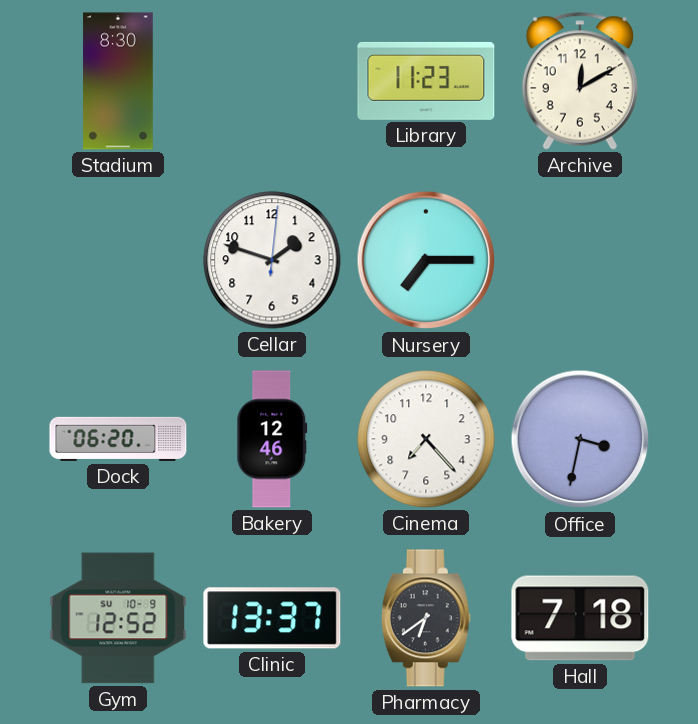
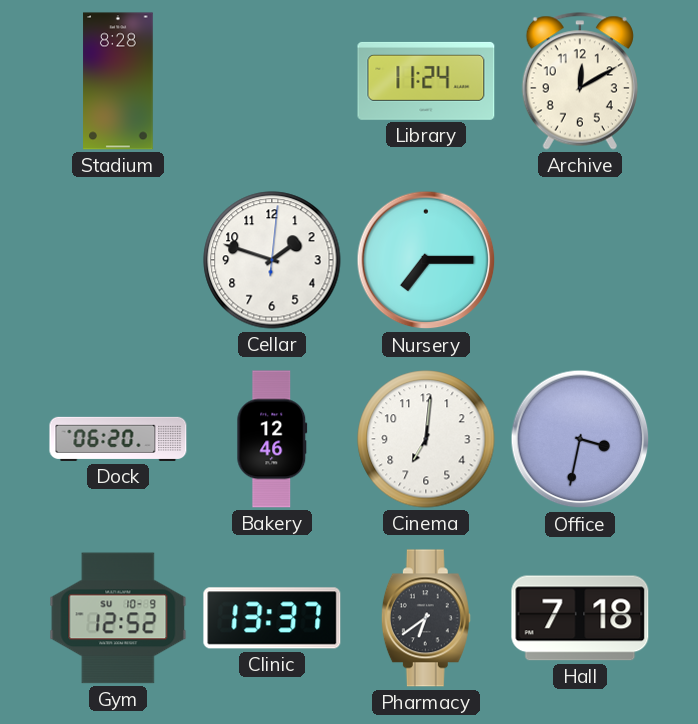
Stadium: 8:30 -> 8:28 (118, 81)
Library: 11:23 -> 11:24 (426, 81)
Cinema: 7:23 -> 7:01 (426, 439)
